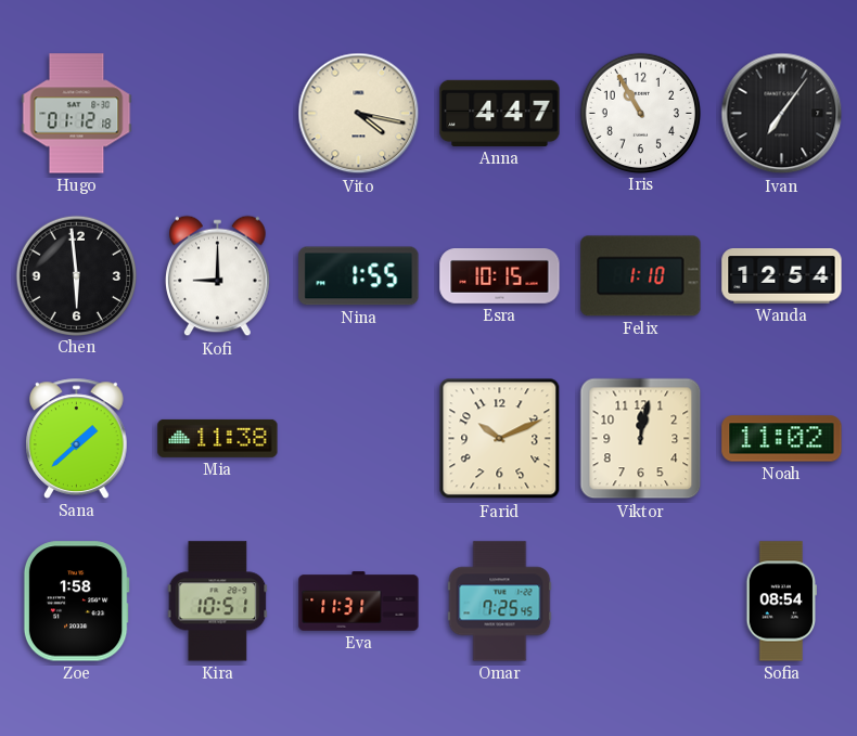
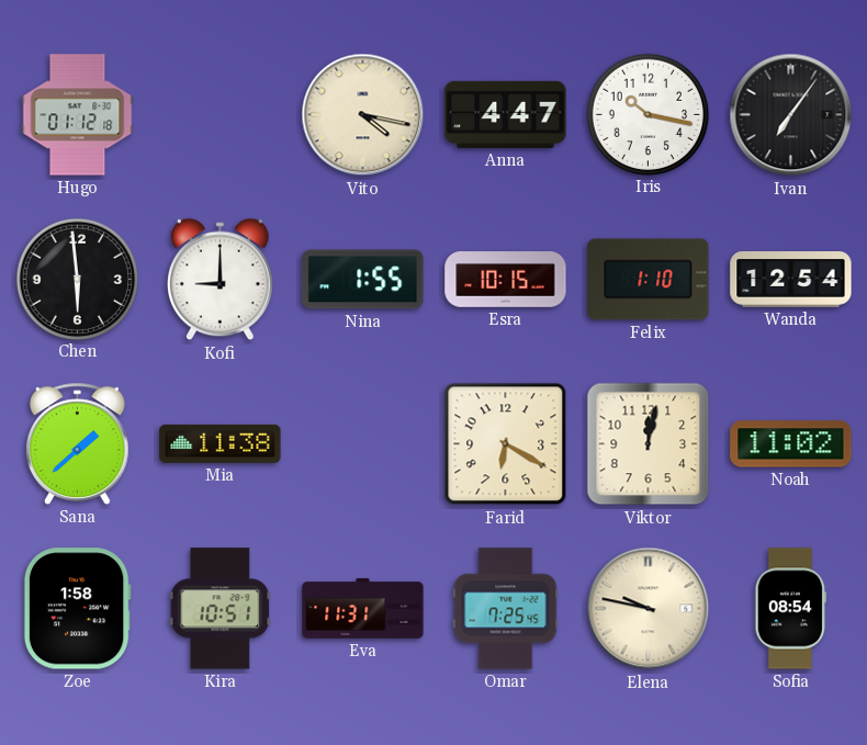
Iris: 10:55 -> 10:17 (648, 114)
Farid: 10:11 -> 6:20 (506, 444)
Elena: none -> 9:47 (649, 609)
